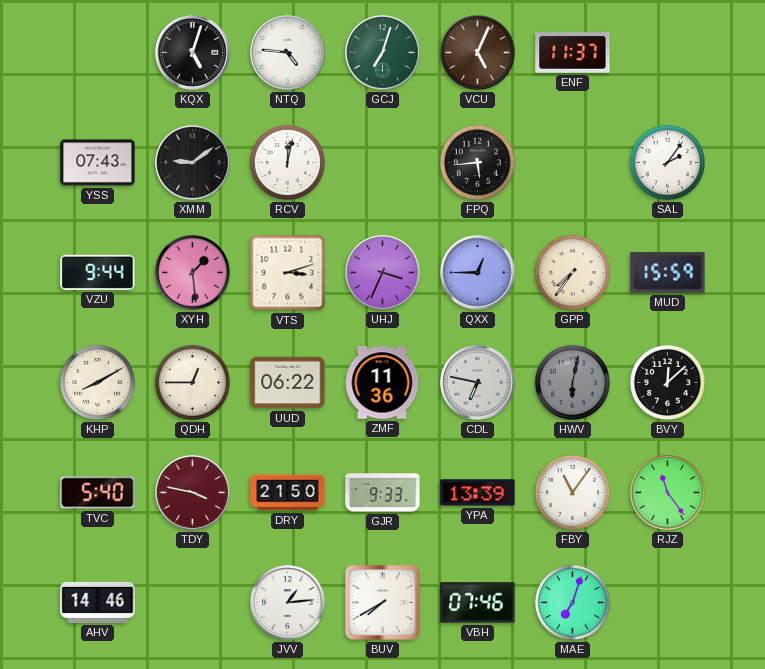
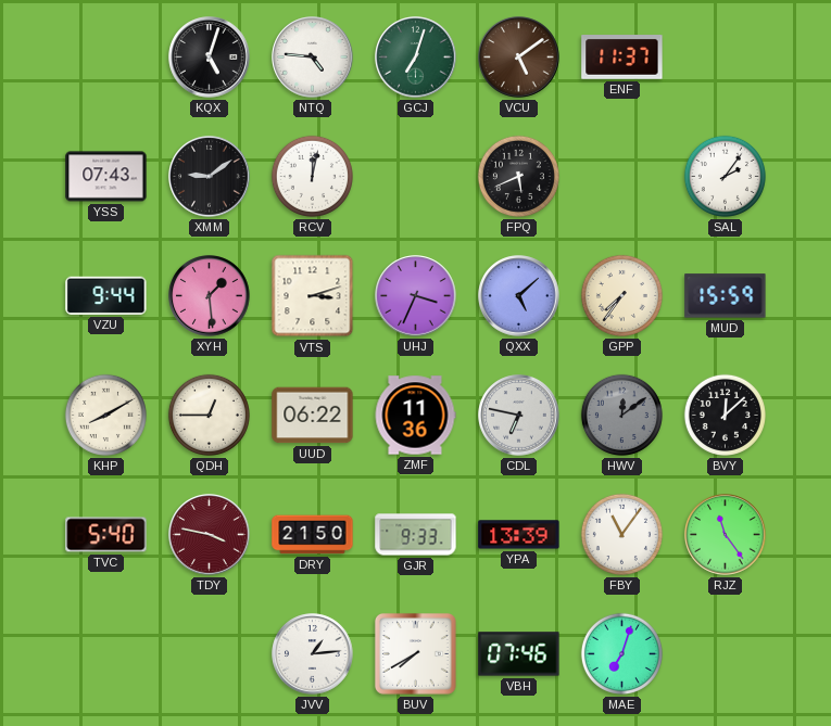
VCU: 5:04 -> 5:09 (519, 58)
FPQ: 5:44 -> 5:41 (518, 176)
QXX: 12:45 -> 5:08 (519, 296)
HWV: 6:02 -> 12:09 (621, 415)
AHV: 14:46 -> none (98, 602)
